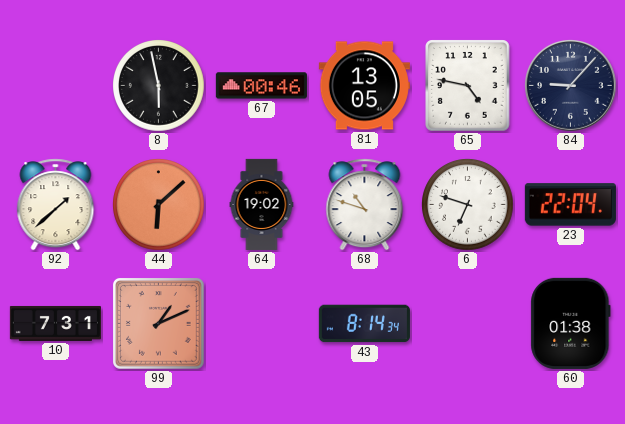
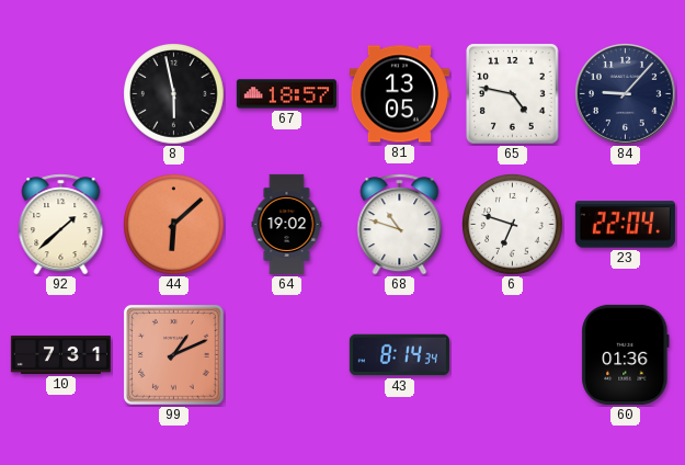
67: 00:46 -> 18:57 (286, 94)
60: 01:38 -> 01:36 (626, 354)
